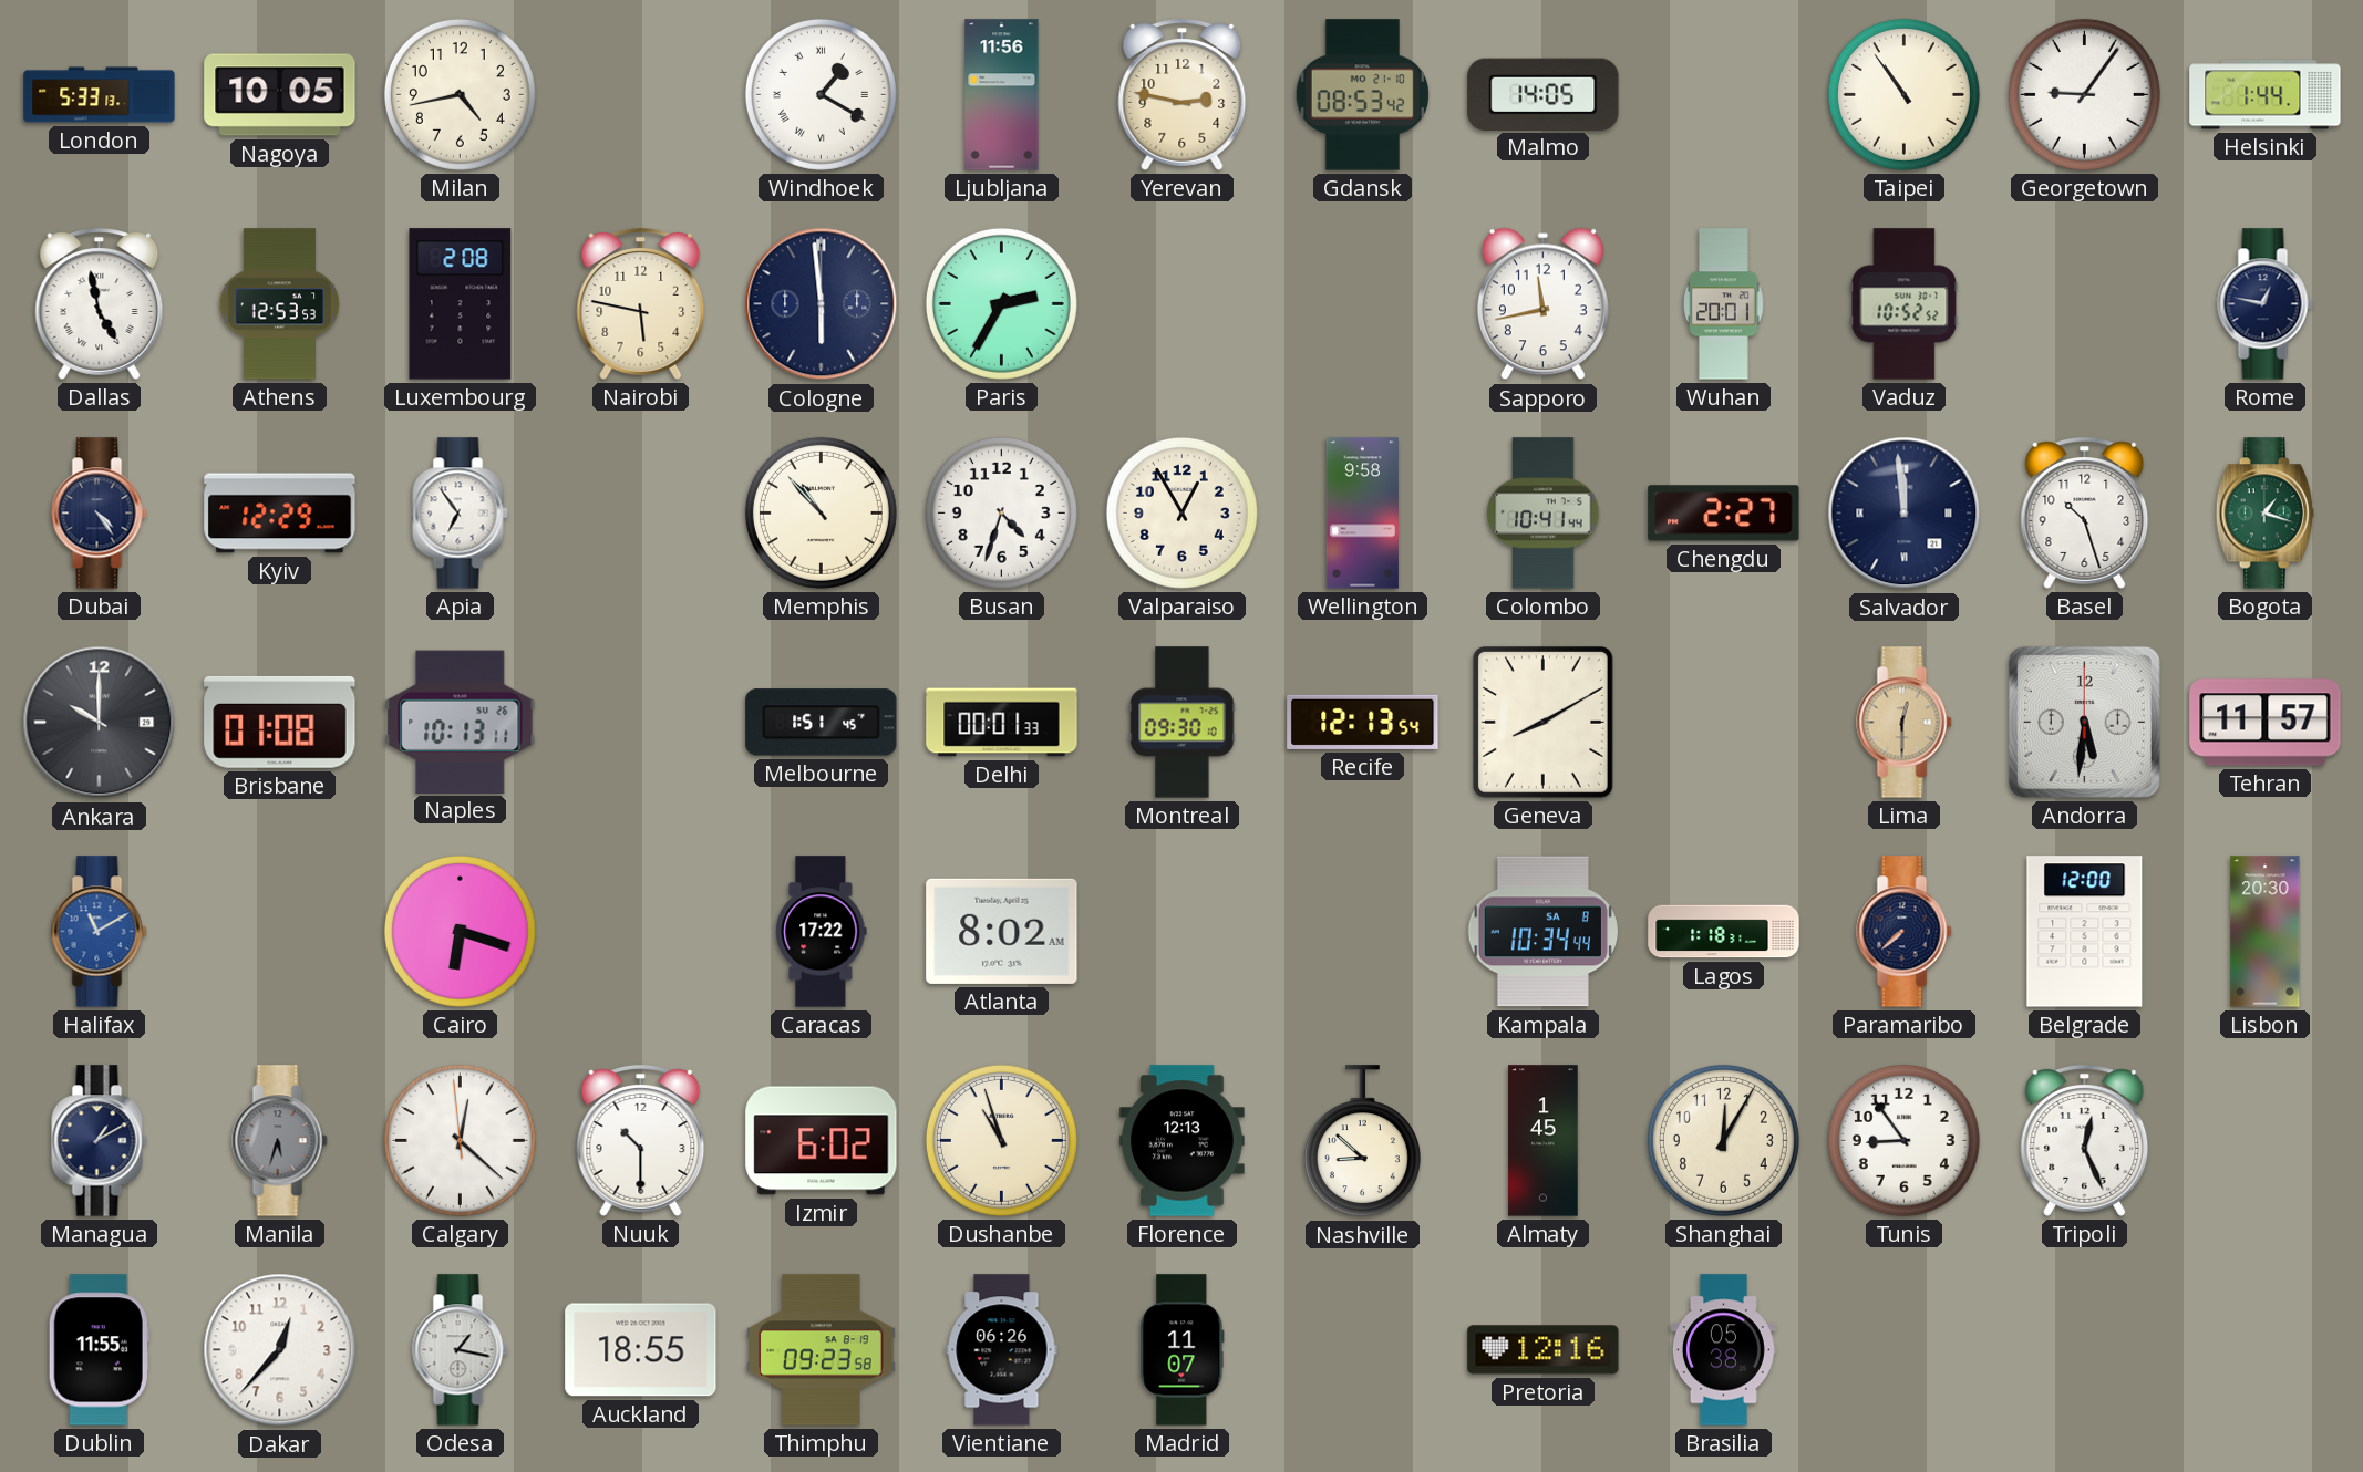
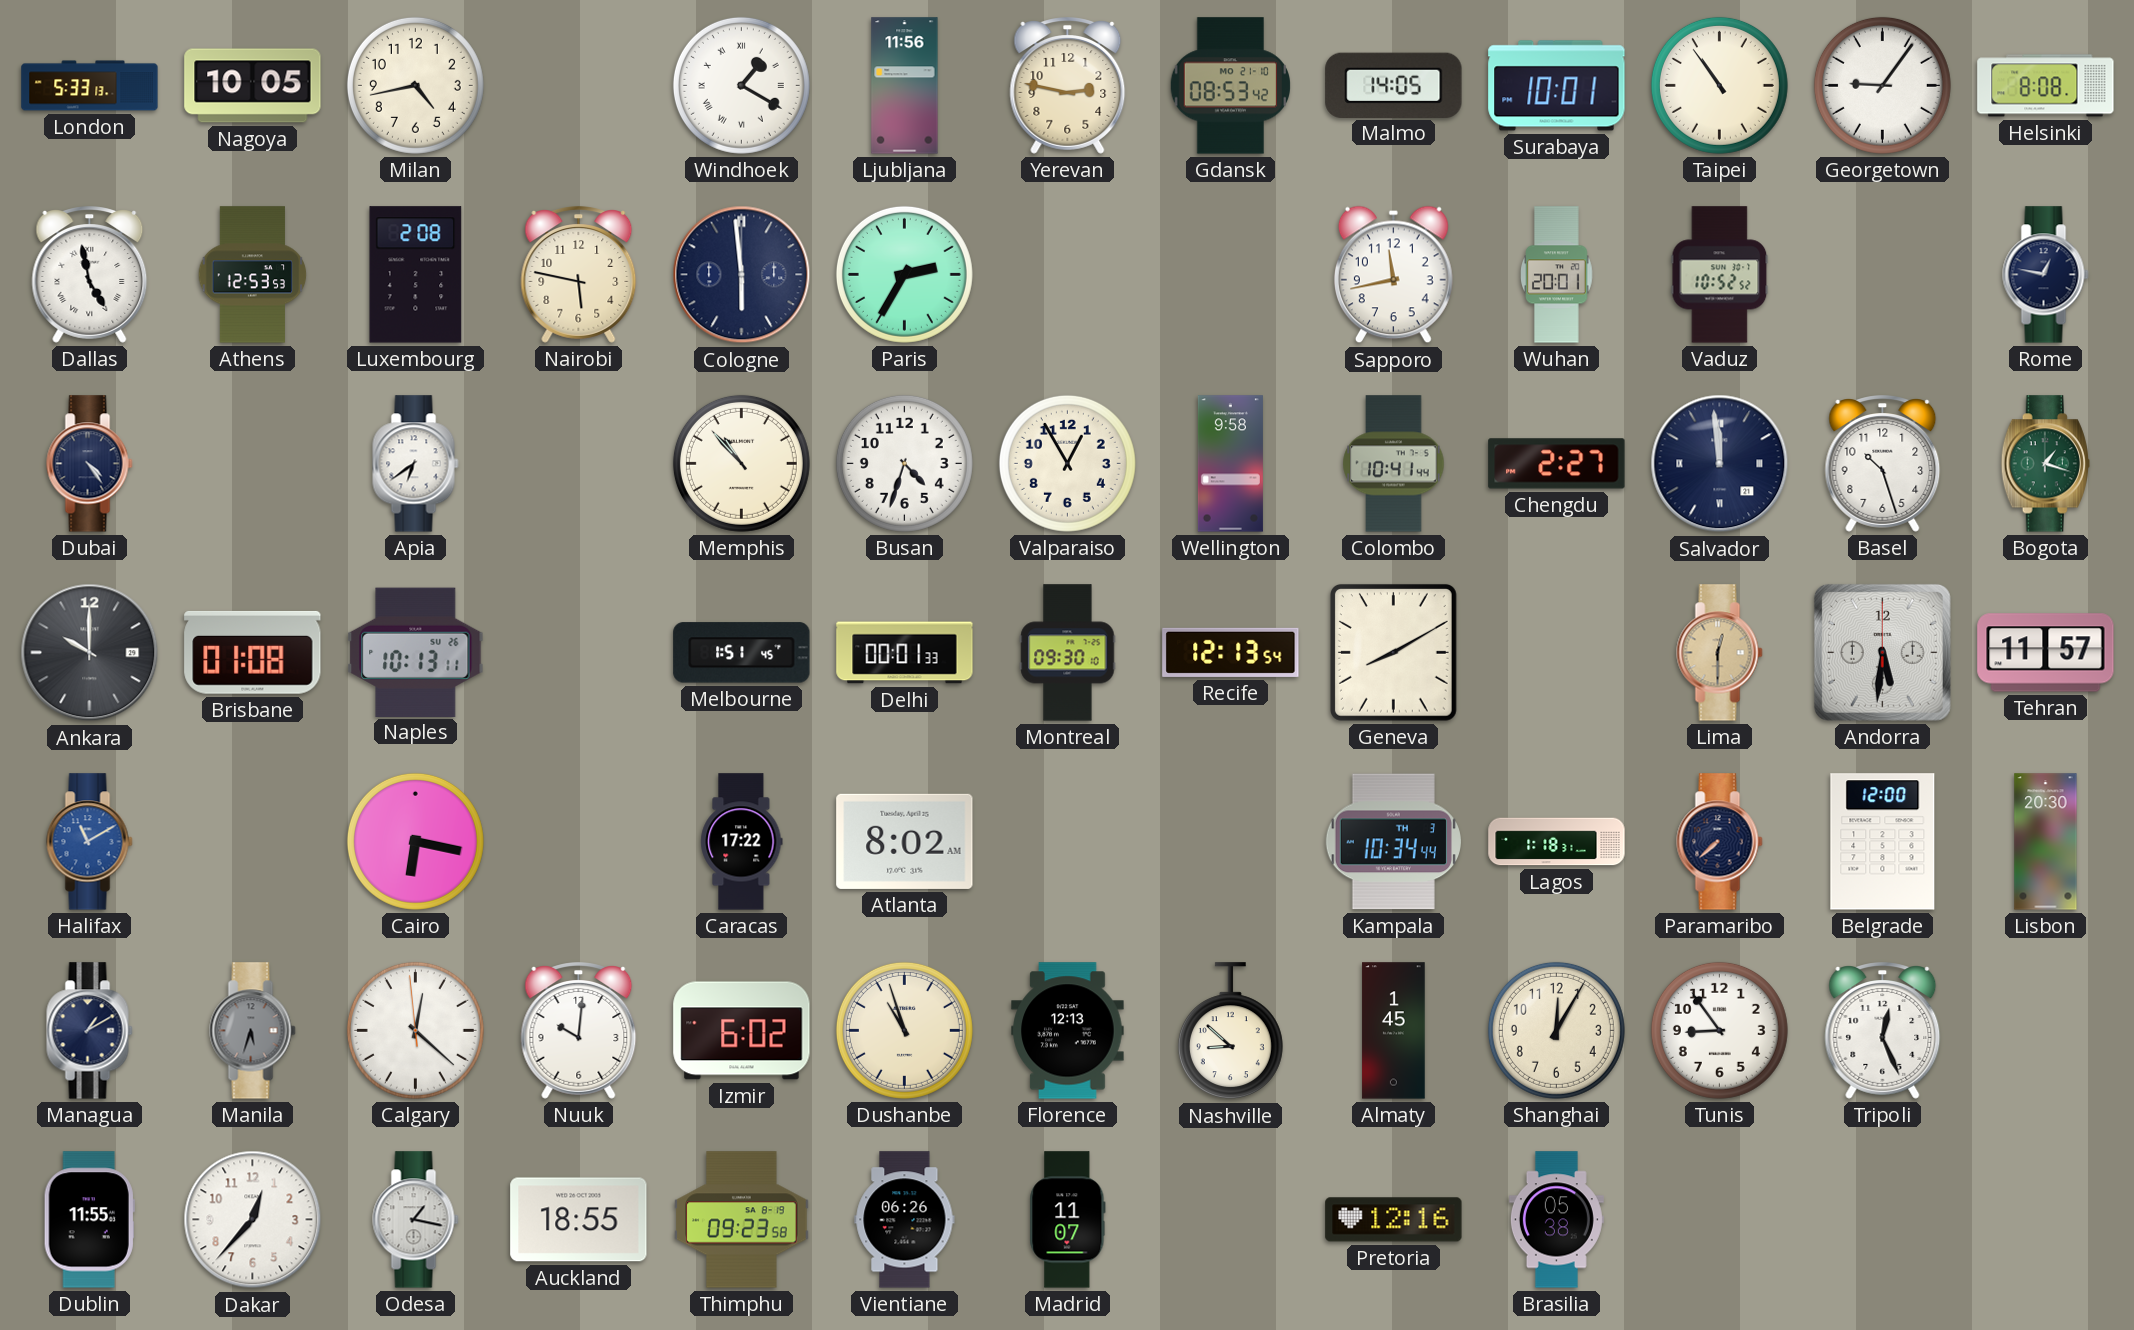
Surabaya: none -> 10:01 (1557, 86)
Helsinki: 1:44 -> 8:08 (2046, 86)
Kyiv: 12:29 -> none (280, 514)
Apia: 6:54 -> 6:39 (416, 464)
Cairo: 6:18 -> 6:17 (415, 841)
Kampala date: SA 8 -> TH 3 (1393, 842)
Nuuk: 10:30 -> 10:01 (579, 1031)
